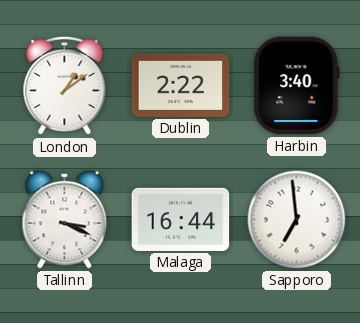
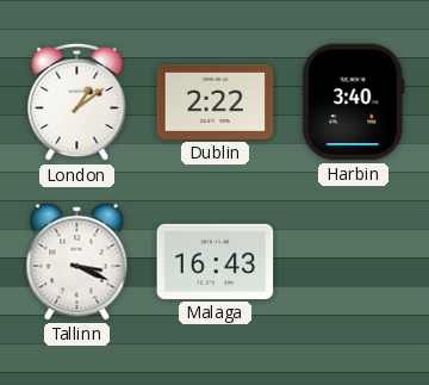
Malaga: 16:44 -> 16:43 (216, 261)
Sapporo: 6:59 -> none (297, 220)
